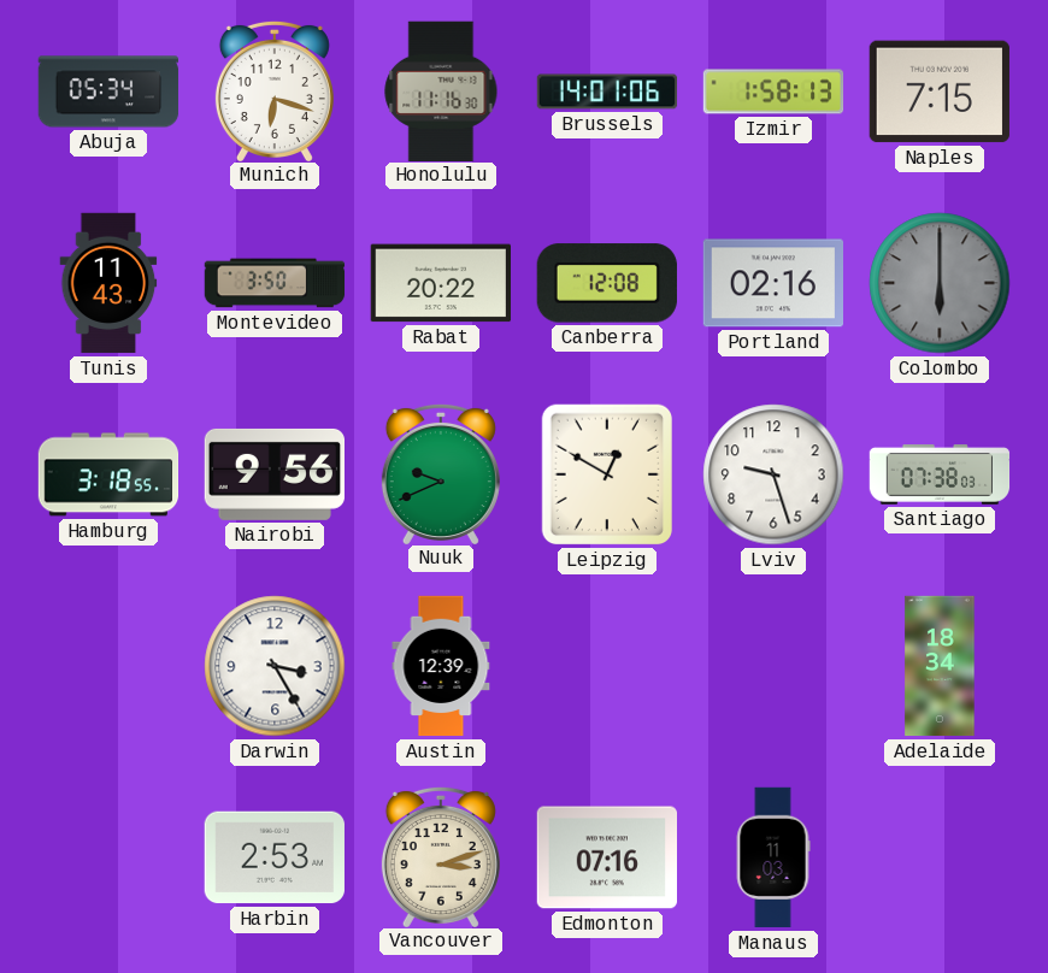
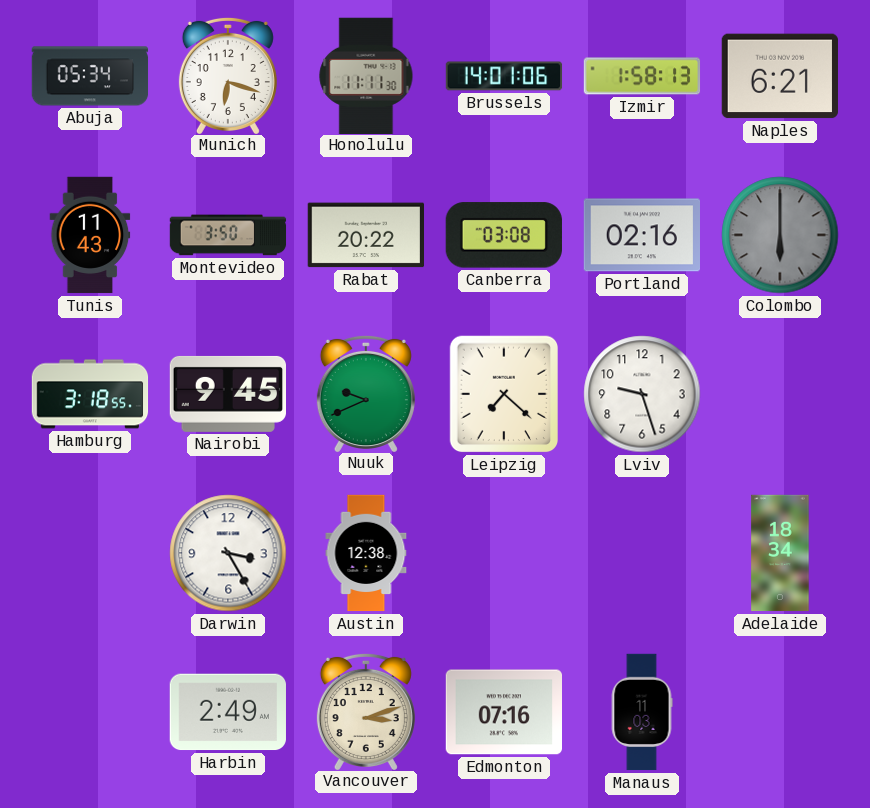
Honolulu: 11:16 -> 11:11 (366, 75)
Naples: 7:15 -> 6:21 (780, 76)
Canberra: 12:08 -> 03:08 (504, 235)
Nairobi: 9:56 -> 9:45 (227, 394)
Leipzig: 12:50 -> 7:22 (504, 394)
Santiago: 07:38 -> none (940, 474)
Austin: 12:39 -> 12:38 (366, 553)
Harbin: 2:53 -> 2:49 (227, 712)
